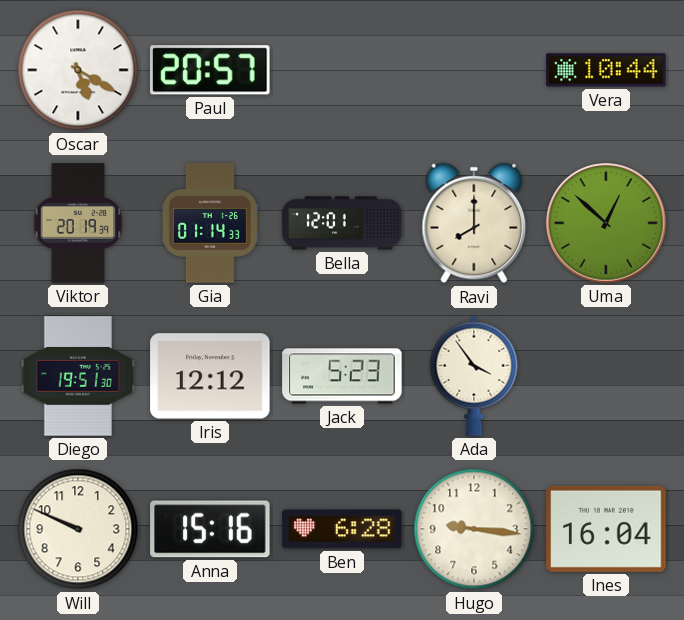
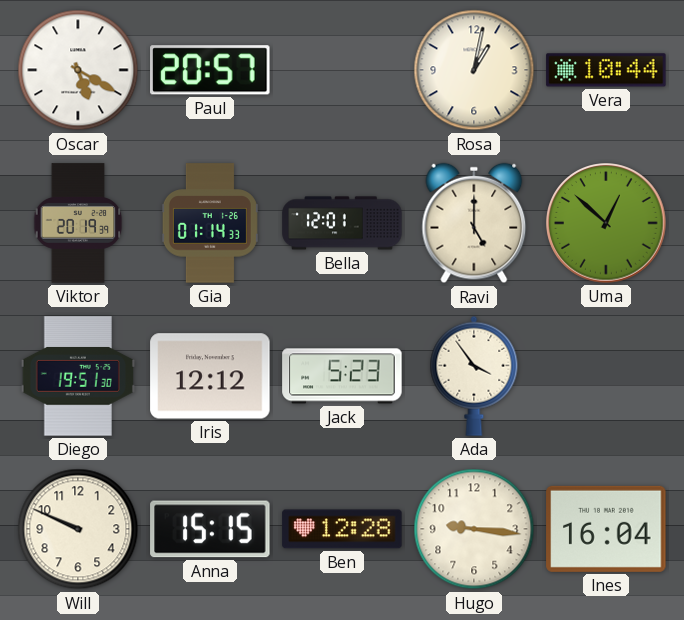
Rosa: none -> 1:02 (474, 70)
Ravi: 8:00 -> 5:00 (474, 223)
Anna: 15:16 -> 15:15 (210, 529)
Ben: 6:28 -> 12:28 (342, 529)
